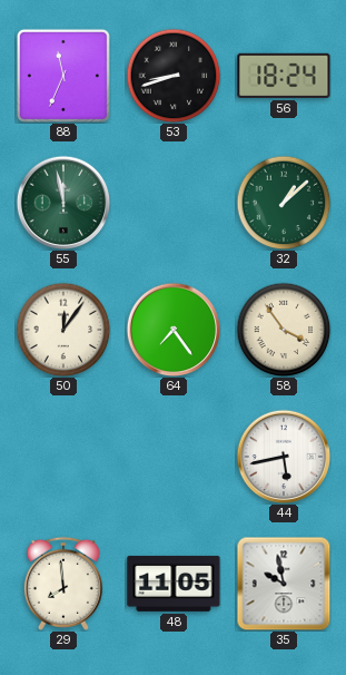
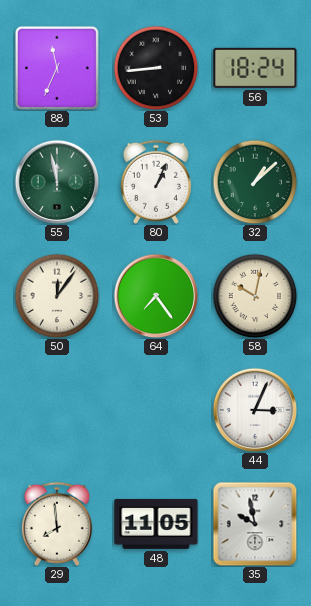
53: 8:42 -> 8:44 (156, 68)
80: none -> 1:04 (156, 182)
58: 3:54 -> 10:02 (255, 296)
44: 5:43 -> 3:04 (255, 410)
